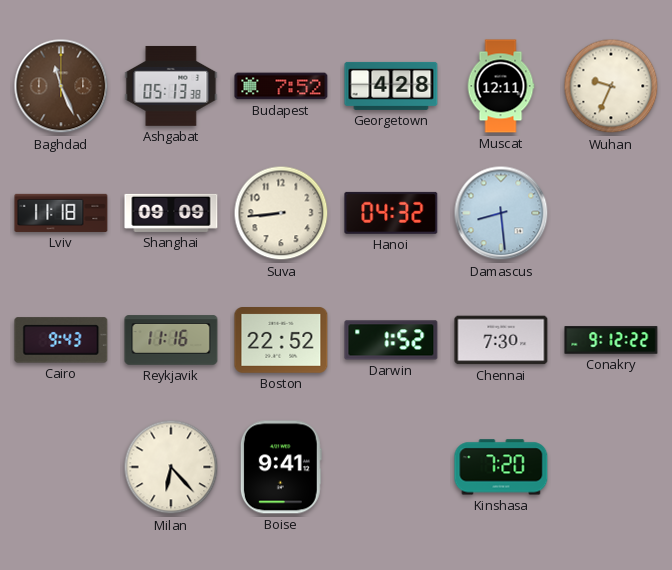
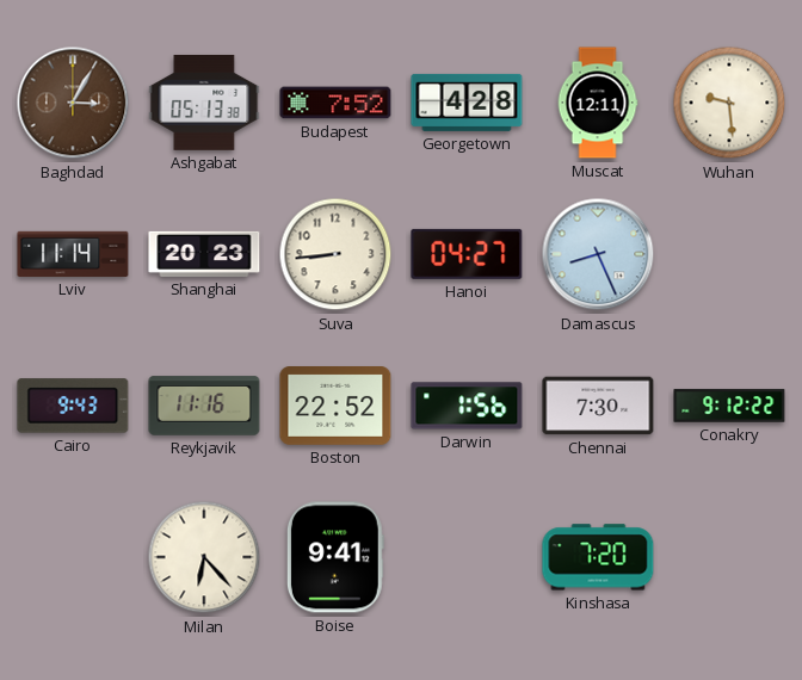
Baghdad: 11:26 -> 3:05 (73, 103)
Wuhan: 9:34 -> 9:29 (729, 103)
Lviv: 11:18 -> 11:14 (73, 254)
Shanghai: 09:09 -> 20:23 (204, 254)
Hanoi: 04:32 -> 04:27 (467, 254)
Damascus: 8:29 -> 8:26 (598, 254)
Darwin: 1:52 -> 1:56 (467, 406)
